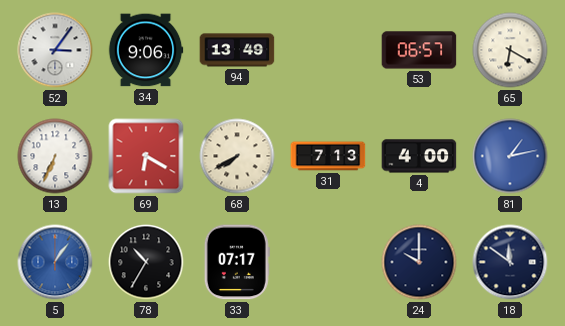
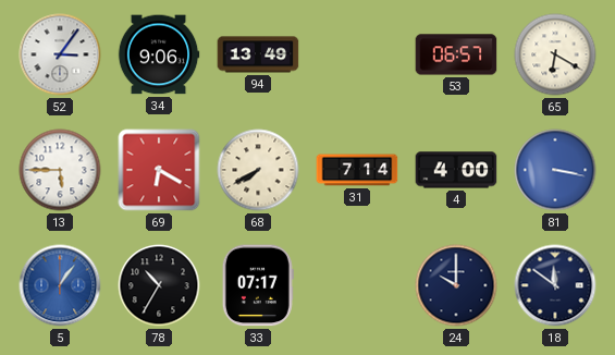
13: 6:34 -> 5:45 (60, 170)
31: 7:13 -> 7:14 (357, 170)
81: 1:13 -> 3:17 (555, 170)
